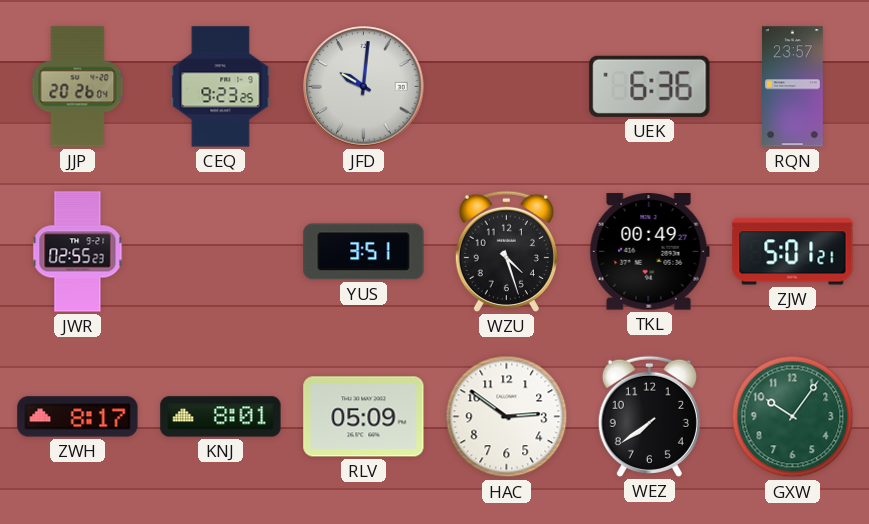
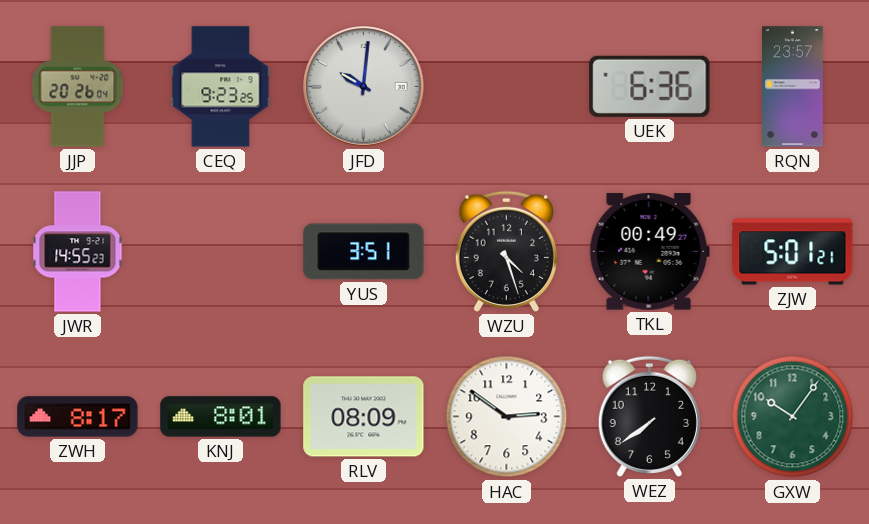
JWR: 02:55 -> 14:55 (78, 252)
RLV: 05:09 -> 08:09 (364, 417)
